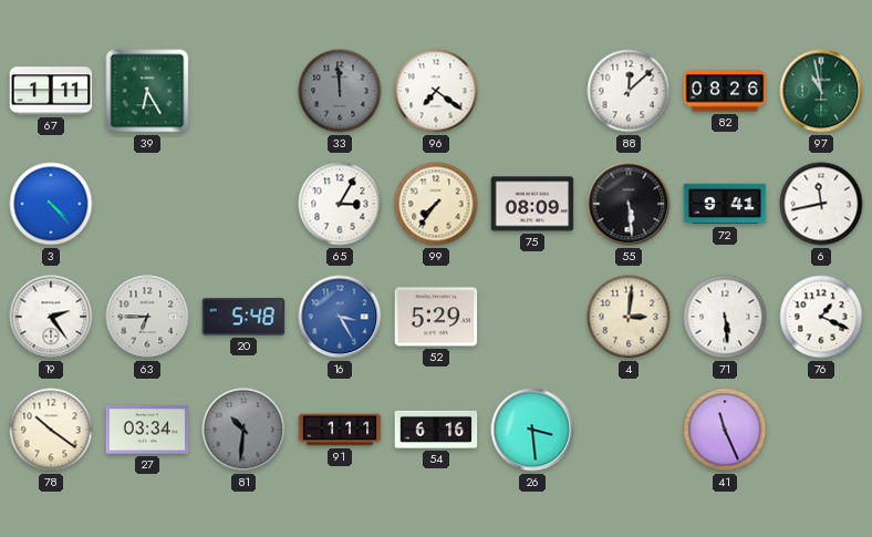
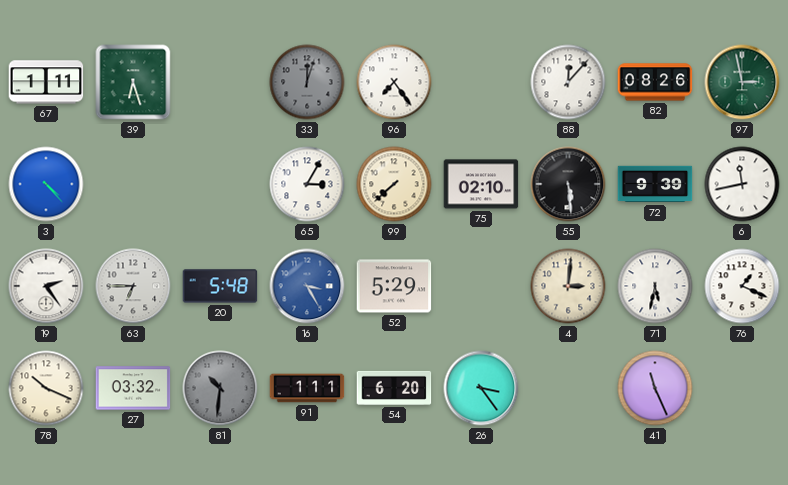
39: 6:25 -> 6:27 (133, 82)
33: 11:59 -> 12:03 (307, 82)
96: 7:21 -> 7:24 (394, 82)
88: 12:08 -> 12:07 (568, 82)
97: 10:58 -> 2:58 (742, 82)
99: 7:36 -> 7:38 (394, 184)
75: 08:09 -> 02:10 (481, 184)
72: 9:41 -> 9:39 (655, 184)
71: 5:29 -> 5:32 (655, 286)
78: 10:21 -> 10:19 (46, 388)
27: 03:34 -> 03:32 (133, 388)
54: 6:16 -> 6:20 (394, 388)
26: 3:29 -> 3:24 (481, 388)
